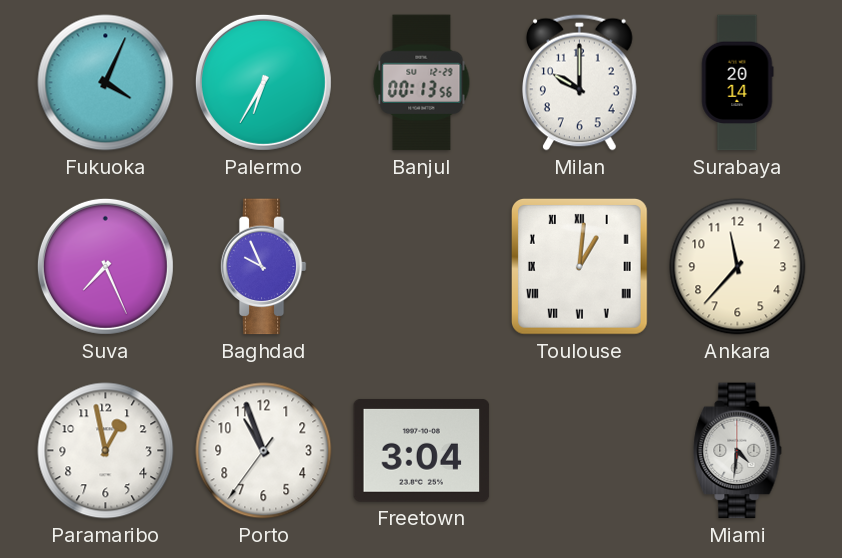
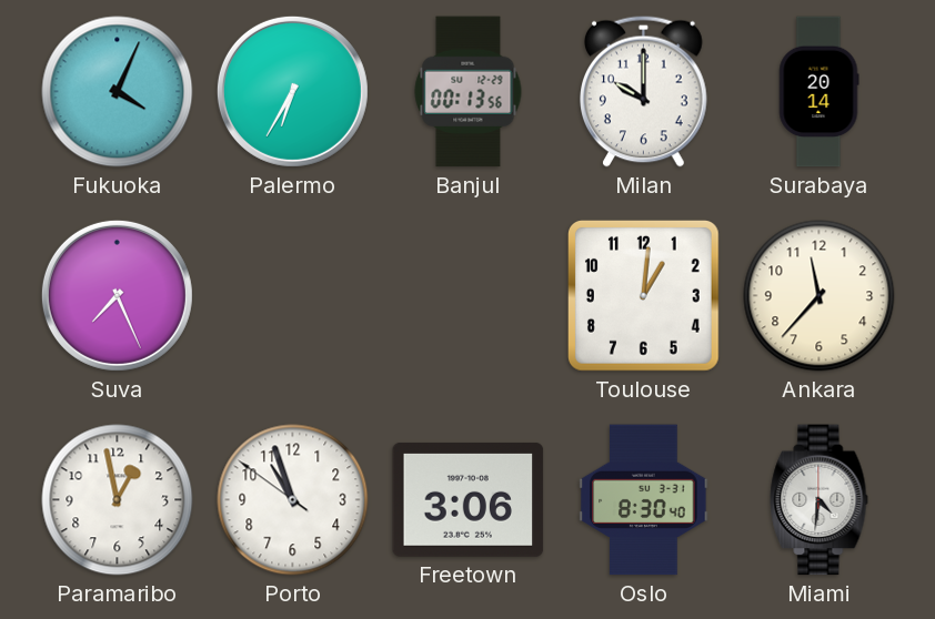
Baghdad: 9:56 -> none (263, 267)
Toulouse numerals: Roman -> Arabic (643, 295)
Porto: 10:56:36 -> 10:56:51 (293, 500)
Freetown: 3:04 -> 3:06 (469, 499)
Oslo: none -> 8:30 (644, 500)
